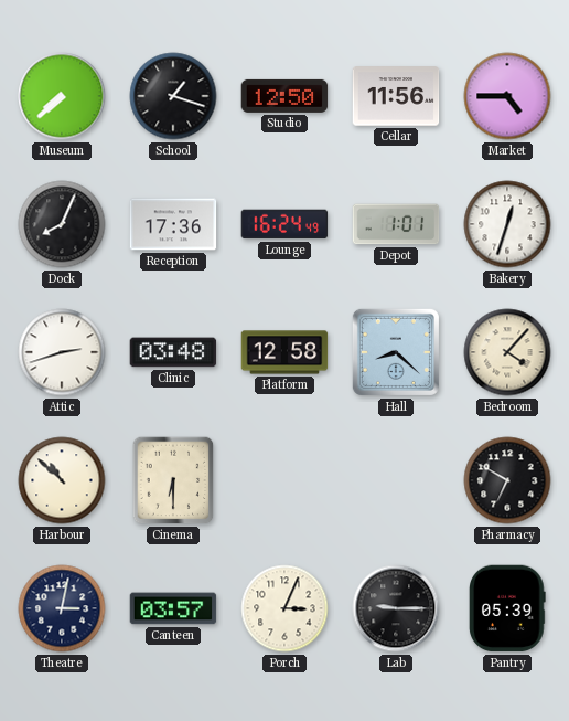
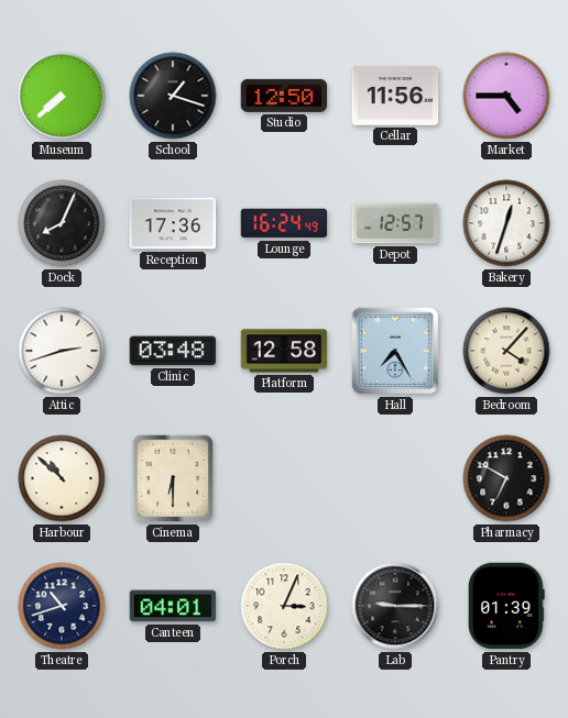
Depot: 1:01 -> 12:57 (395, 223)
Hall: 8:22 -> 7:25 (395, 351)
Theatre: 3:02 -> 10:42 (62, 606)
Canteen: 03:57 -> 04:01 (173, 606)
Pantry: 05:39 -> 01:39 (506, 606)
